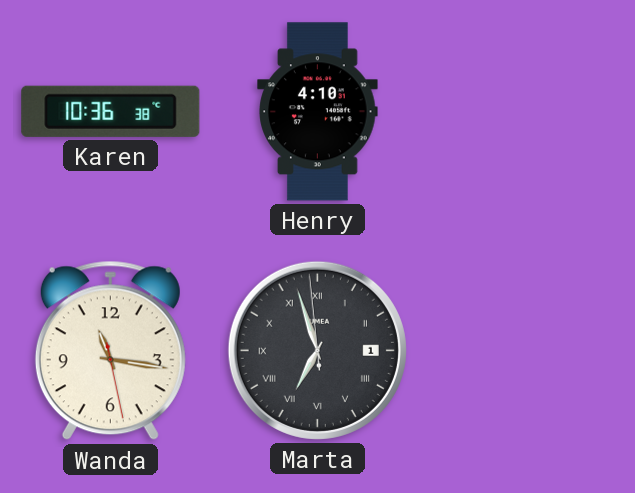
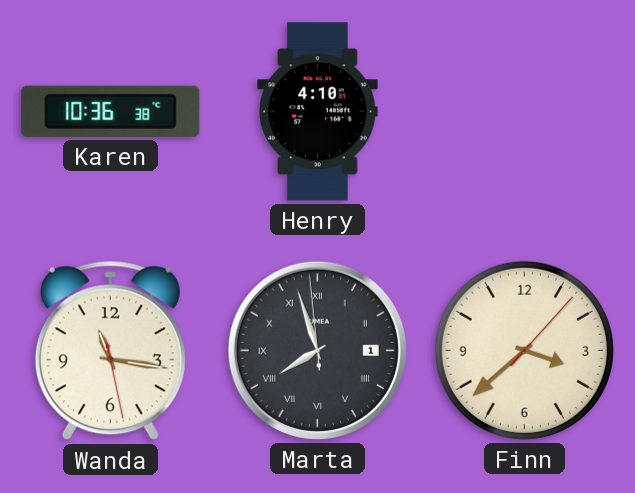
Marta: 6:56 -> 7:56 (317, 350)
Finn: none -> 3:38 (524, 350)
